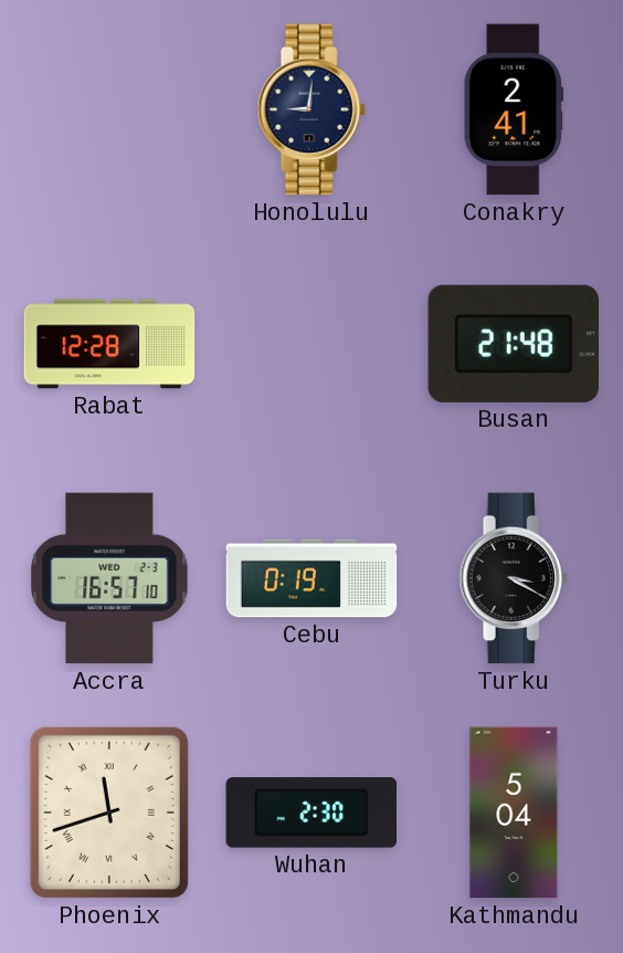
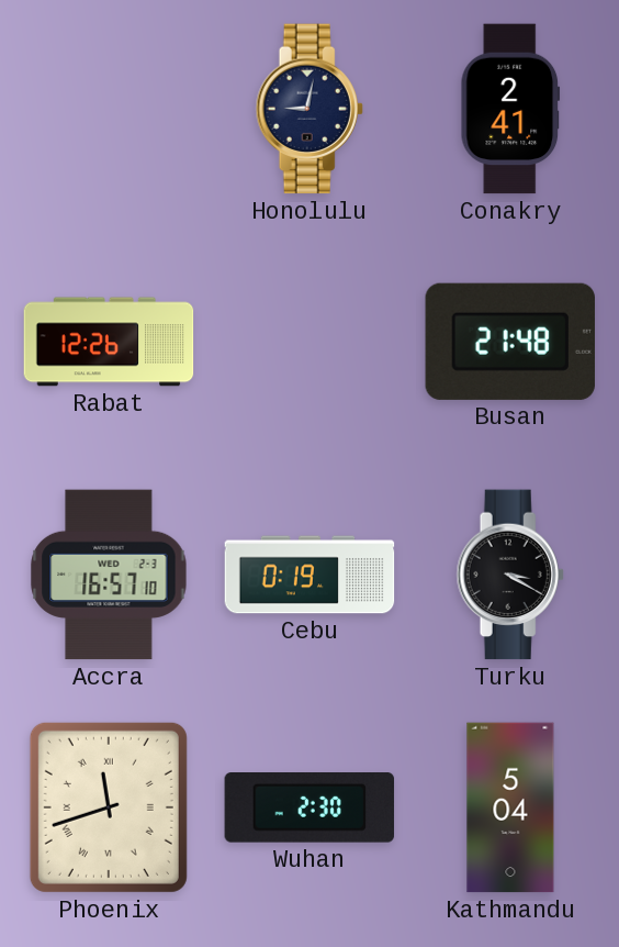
Honolulu: 9:01 -> 9:02 (309, 109)
Rabat: 12:28 -> 12:26 (109, 342)
